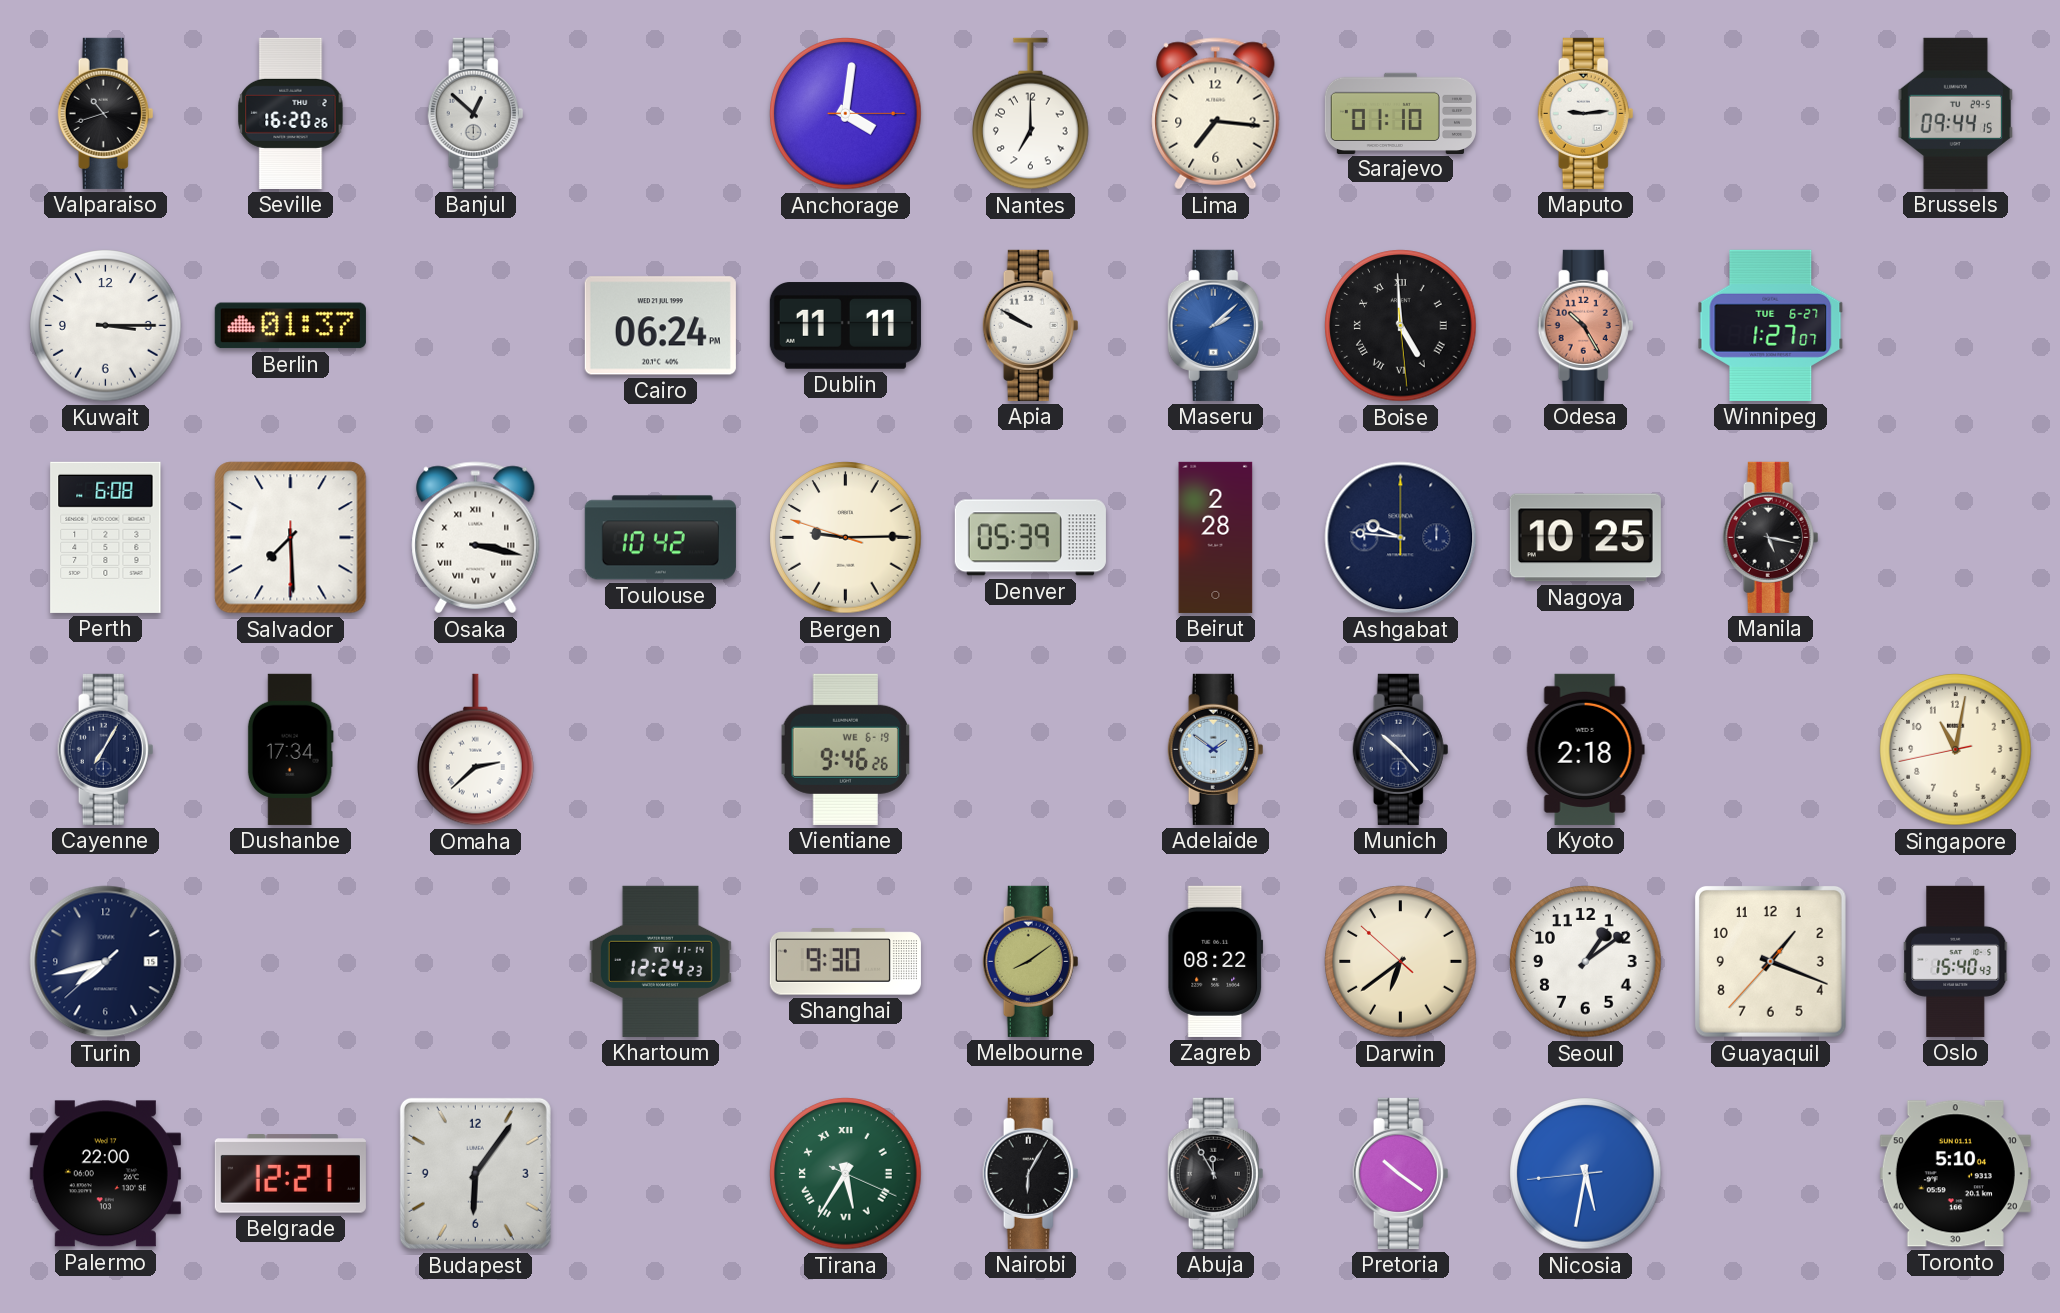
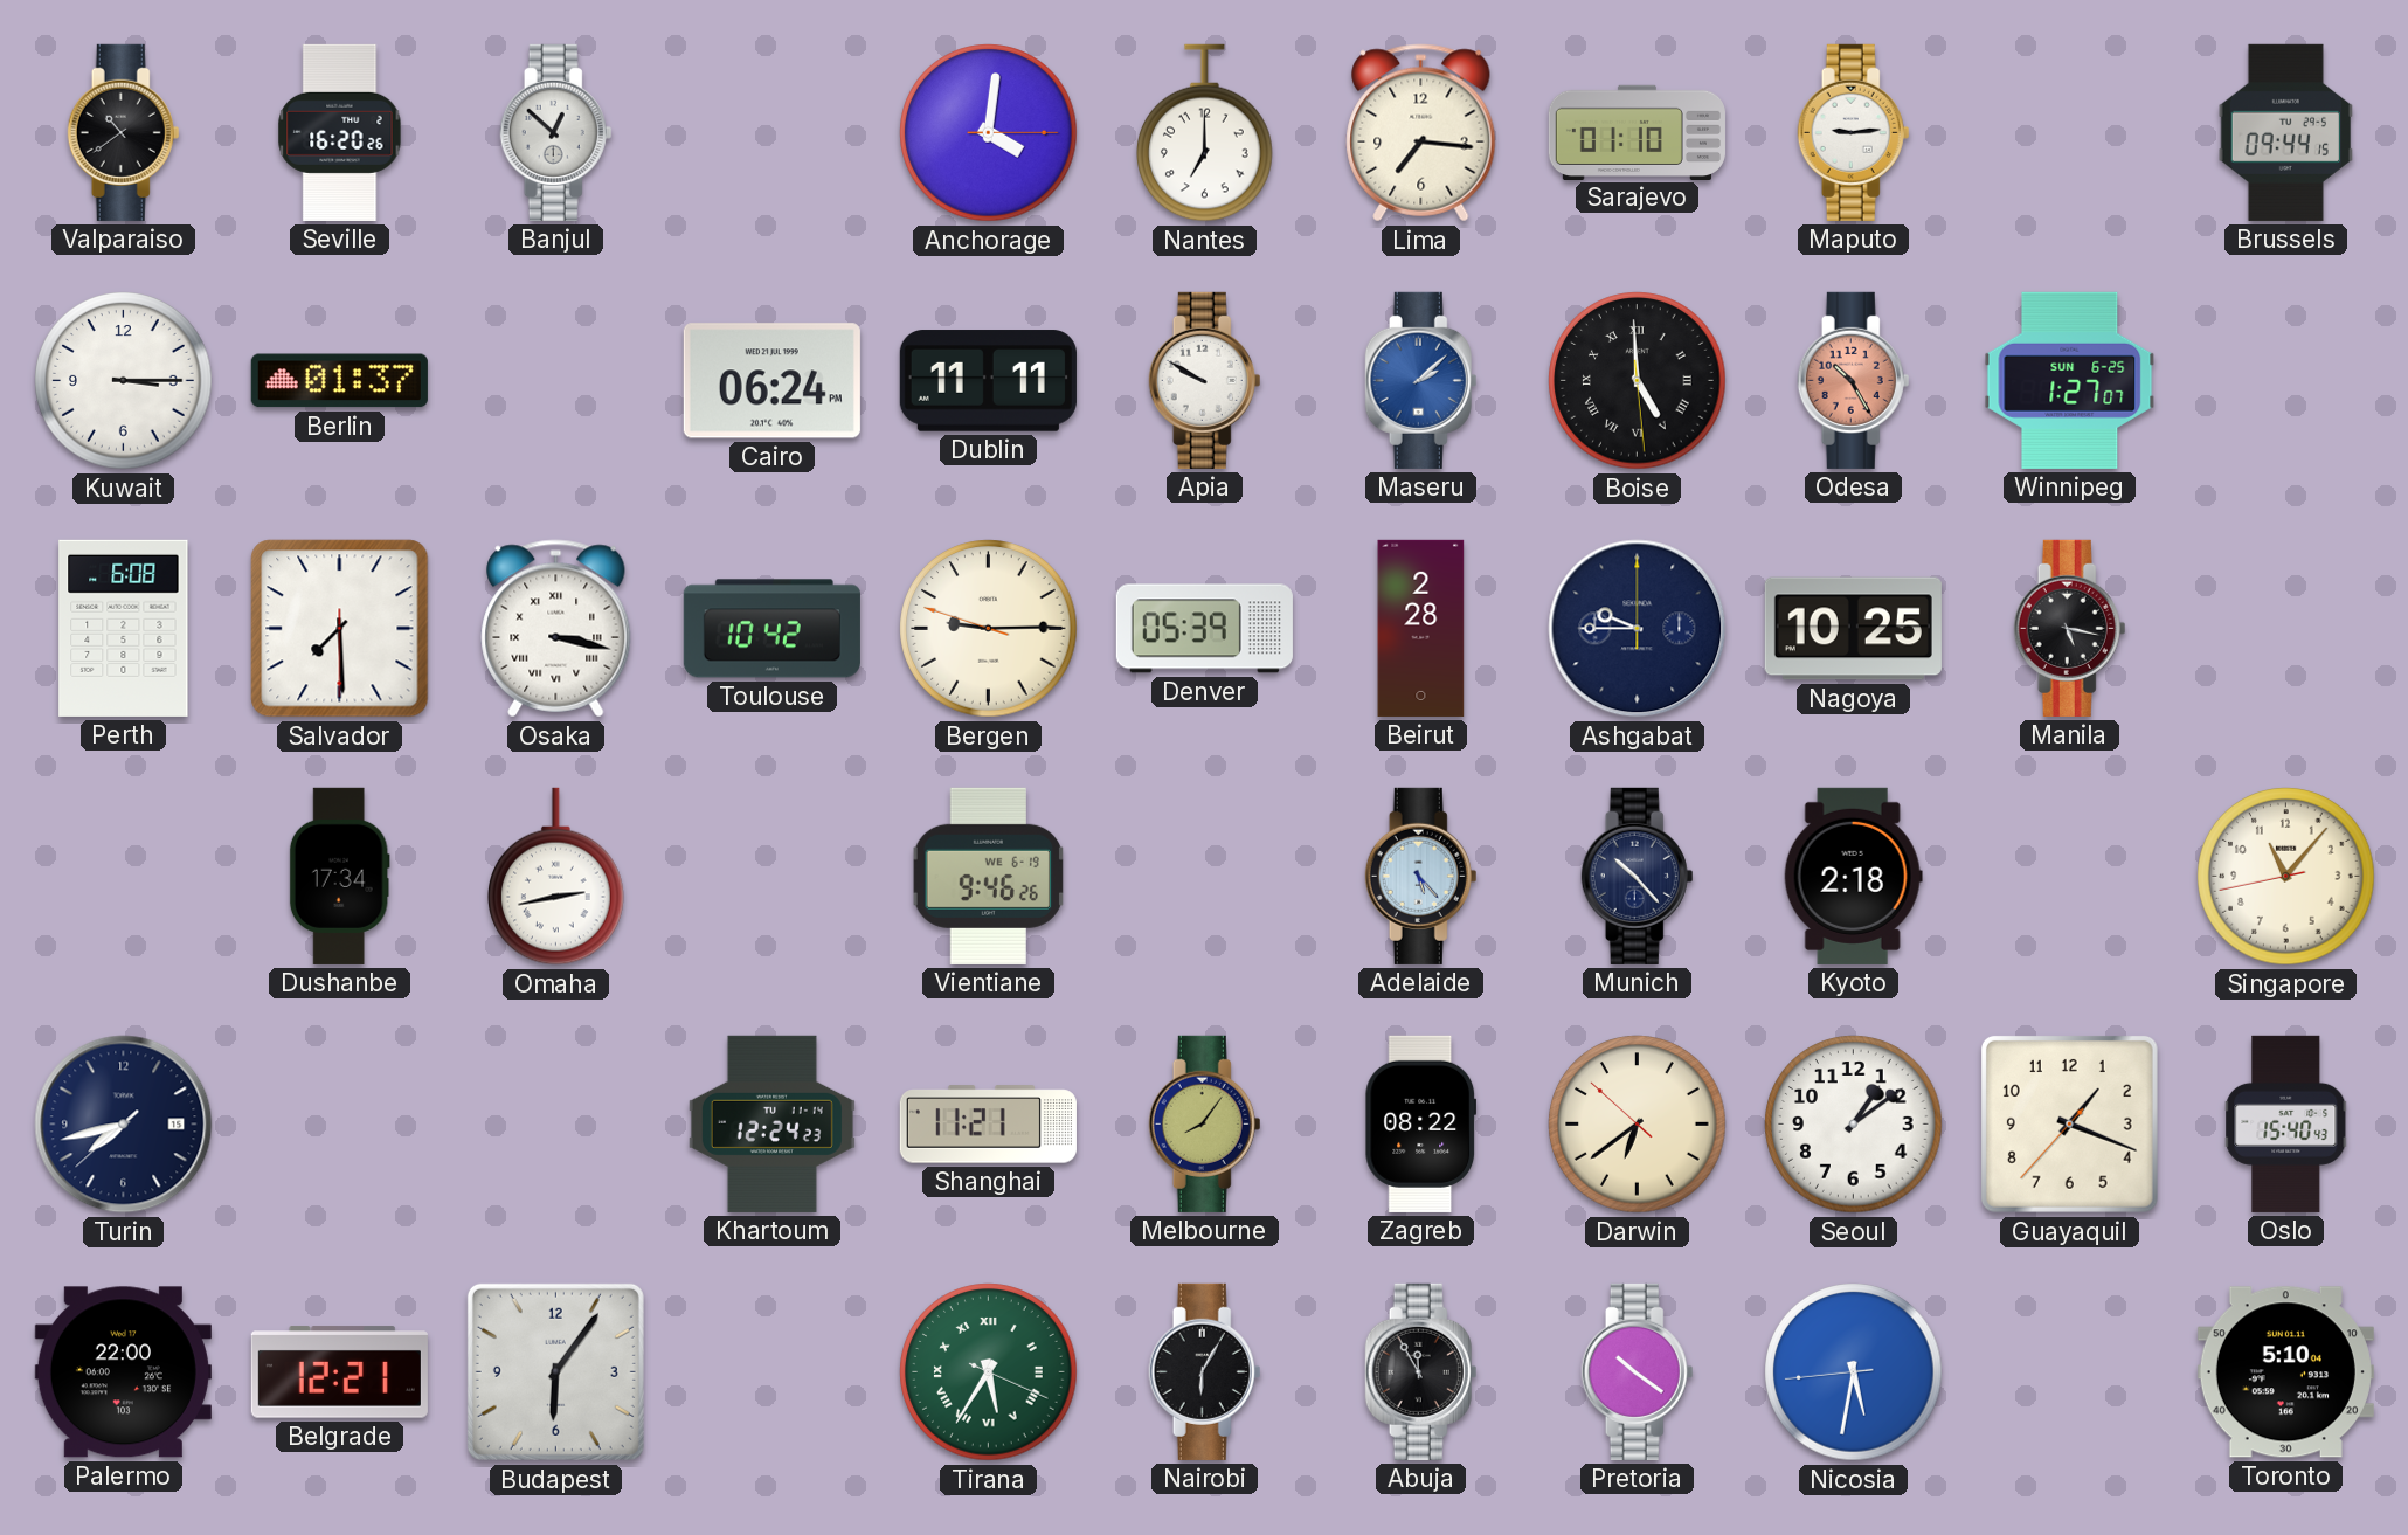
Valparaiso: 10:42 -> 10:39 (124, 132)
Winnipeg date: TUE 6-27 -> SUN 6-25 (2070, 380)
Ashgabat: 9:46 -> 9:45 (1638, 629)
Cayenne: 7:05 -> none (106, 749)
Omaha: 2:38 -> 2:43 (556, 877)
Adelaide: 1:51 -> 5:23 (1421, 876)
Singapore: 11:01 -> 11:06 (2286, 877)
Shanghai: 9:30 -> 11:21 (988, 1125)
Melbourne: 8:09 -> 8:06 (1205, 1123)
